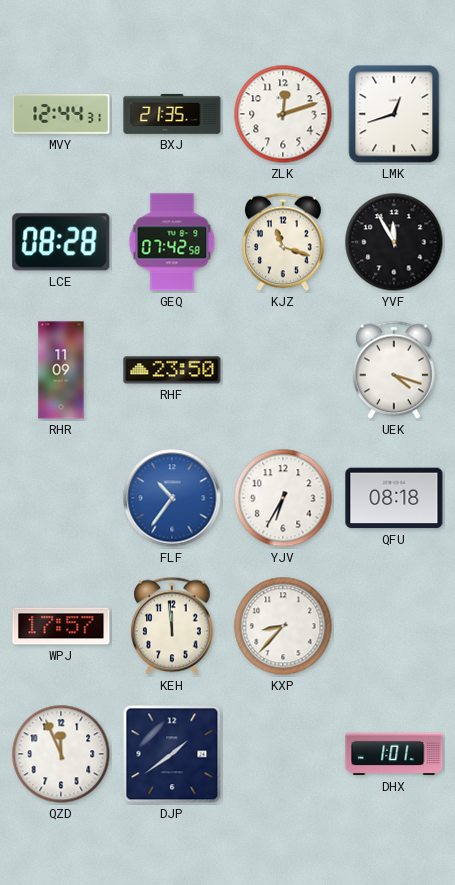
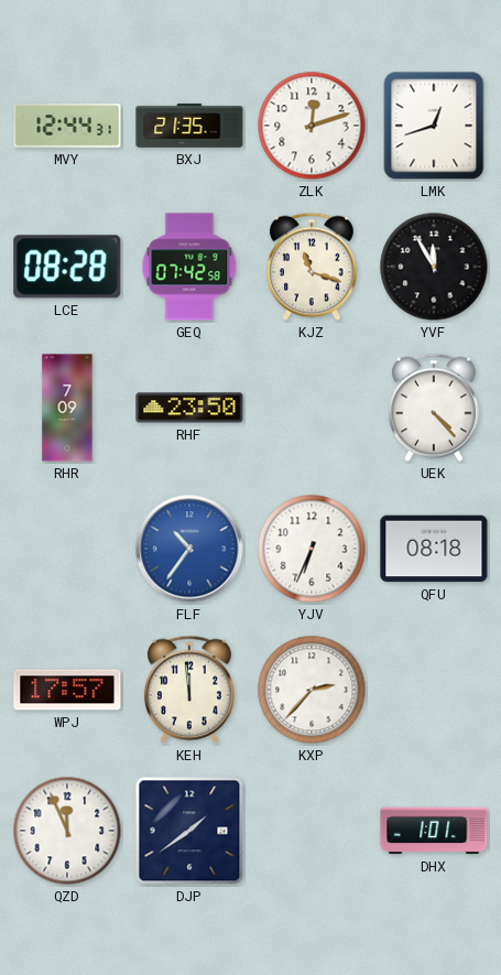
RHR: 11:09 -> 7:09 (67, 408)
UEK: 4:18 -> 4:23 (435, 408)
YJV: 6:35 -> 6:34 (312, 549)
KXP: 8:37 -> 2:37 (312, 690)
